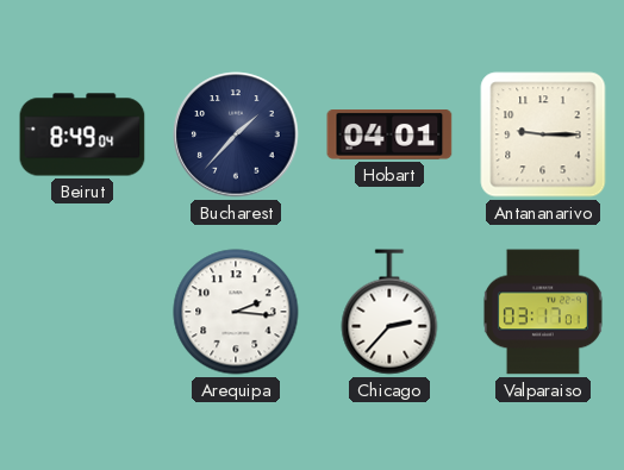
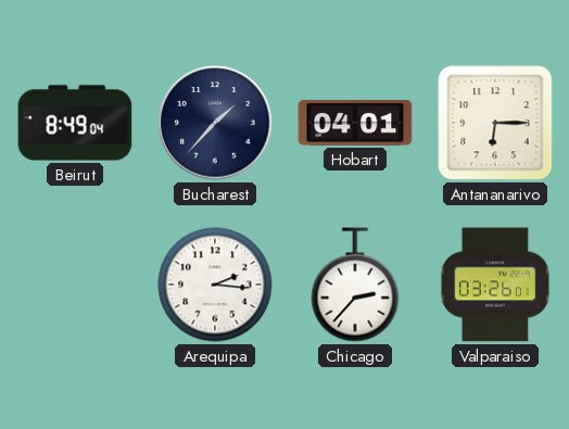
Antananarivo: 9:15 -> 6:15 (495, 123)
Valparaiso: 03:17 -> 03:26 (495, 285)
